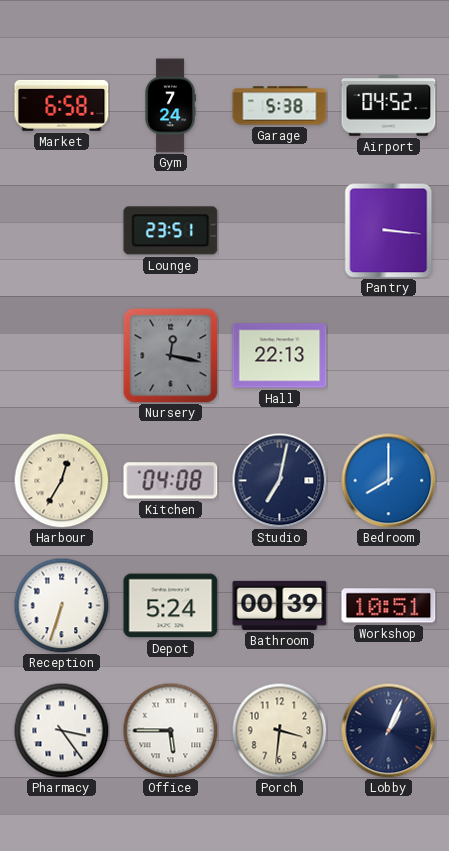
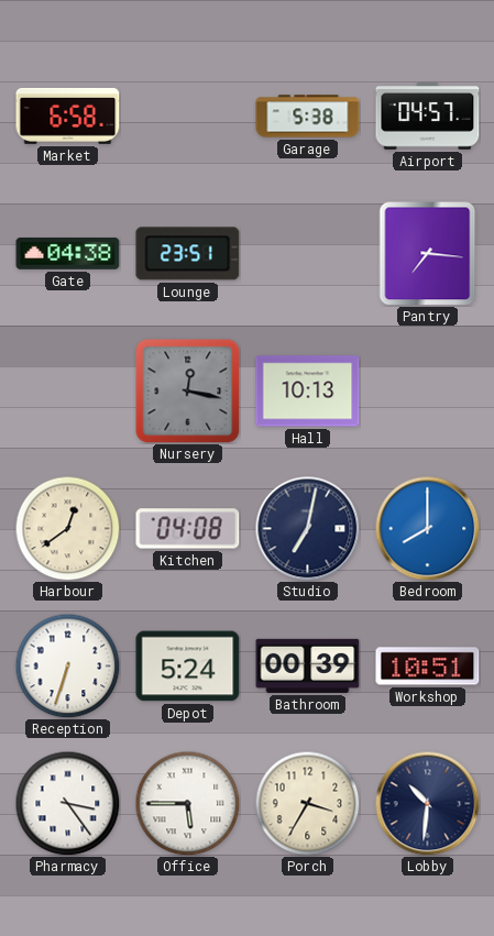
Gym: 7:24 -> none (170, 106)
Airport: 04:52 -> 04:57 (428, 117)
Gate: none -> 04:38 (68, 253)
Pantry: 3:16 -> 7:16 (428, 253)
Hall: 22:13 -> 10:13 (308, 392)
Harbour: 12:35 -> 12:39 (67, 528)
Porch: 3:31 -> 3:35 (307, 803)
Lobby: 1:04 -> 10:31 (427, 803)
